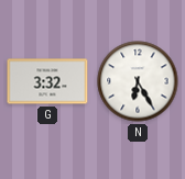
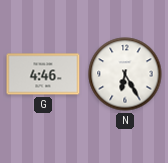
G: 3:32 -> 4:46 (43, 74)
